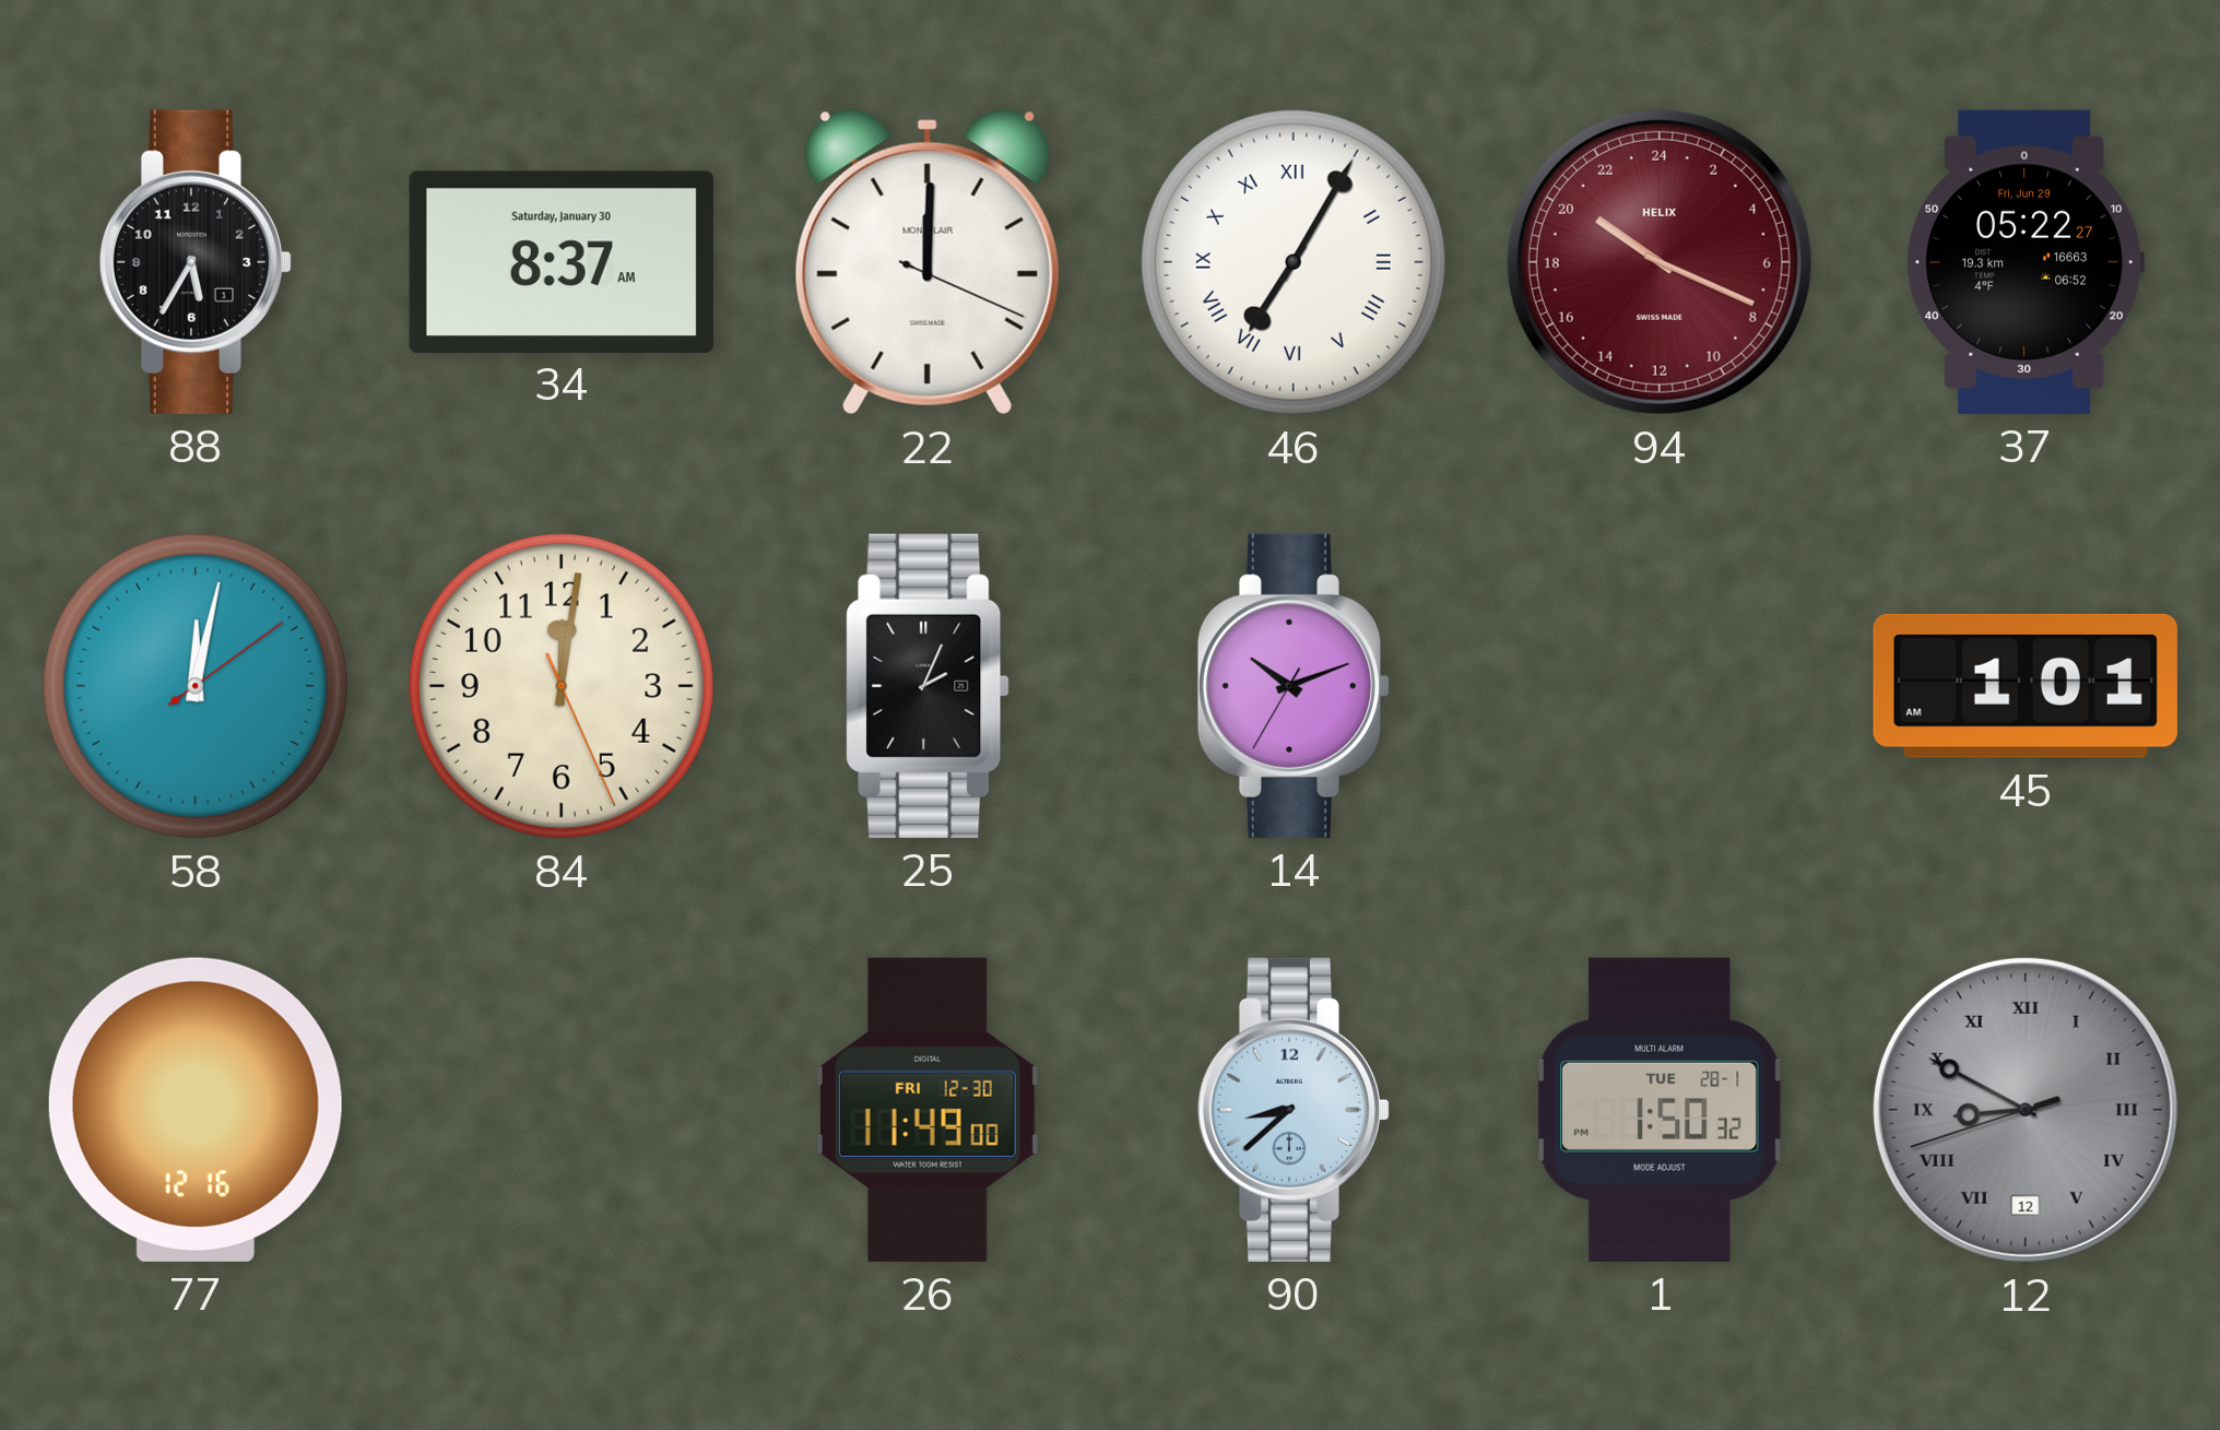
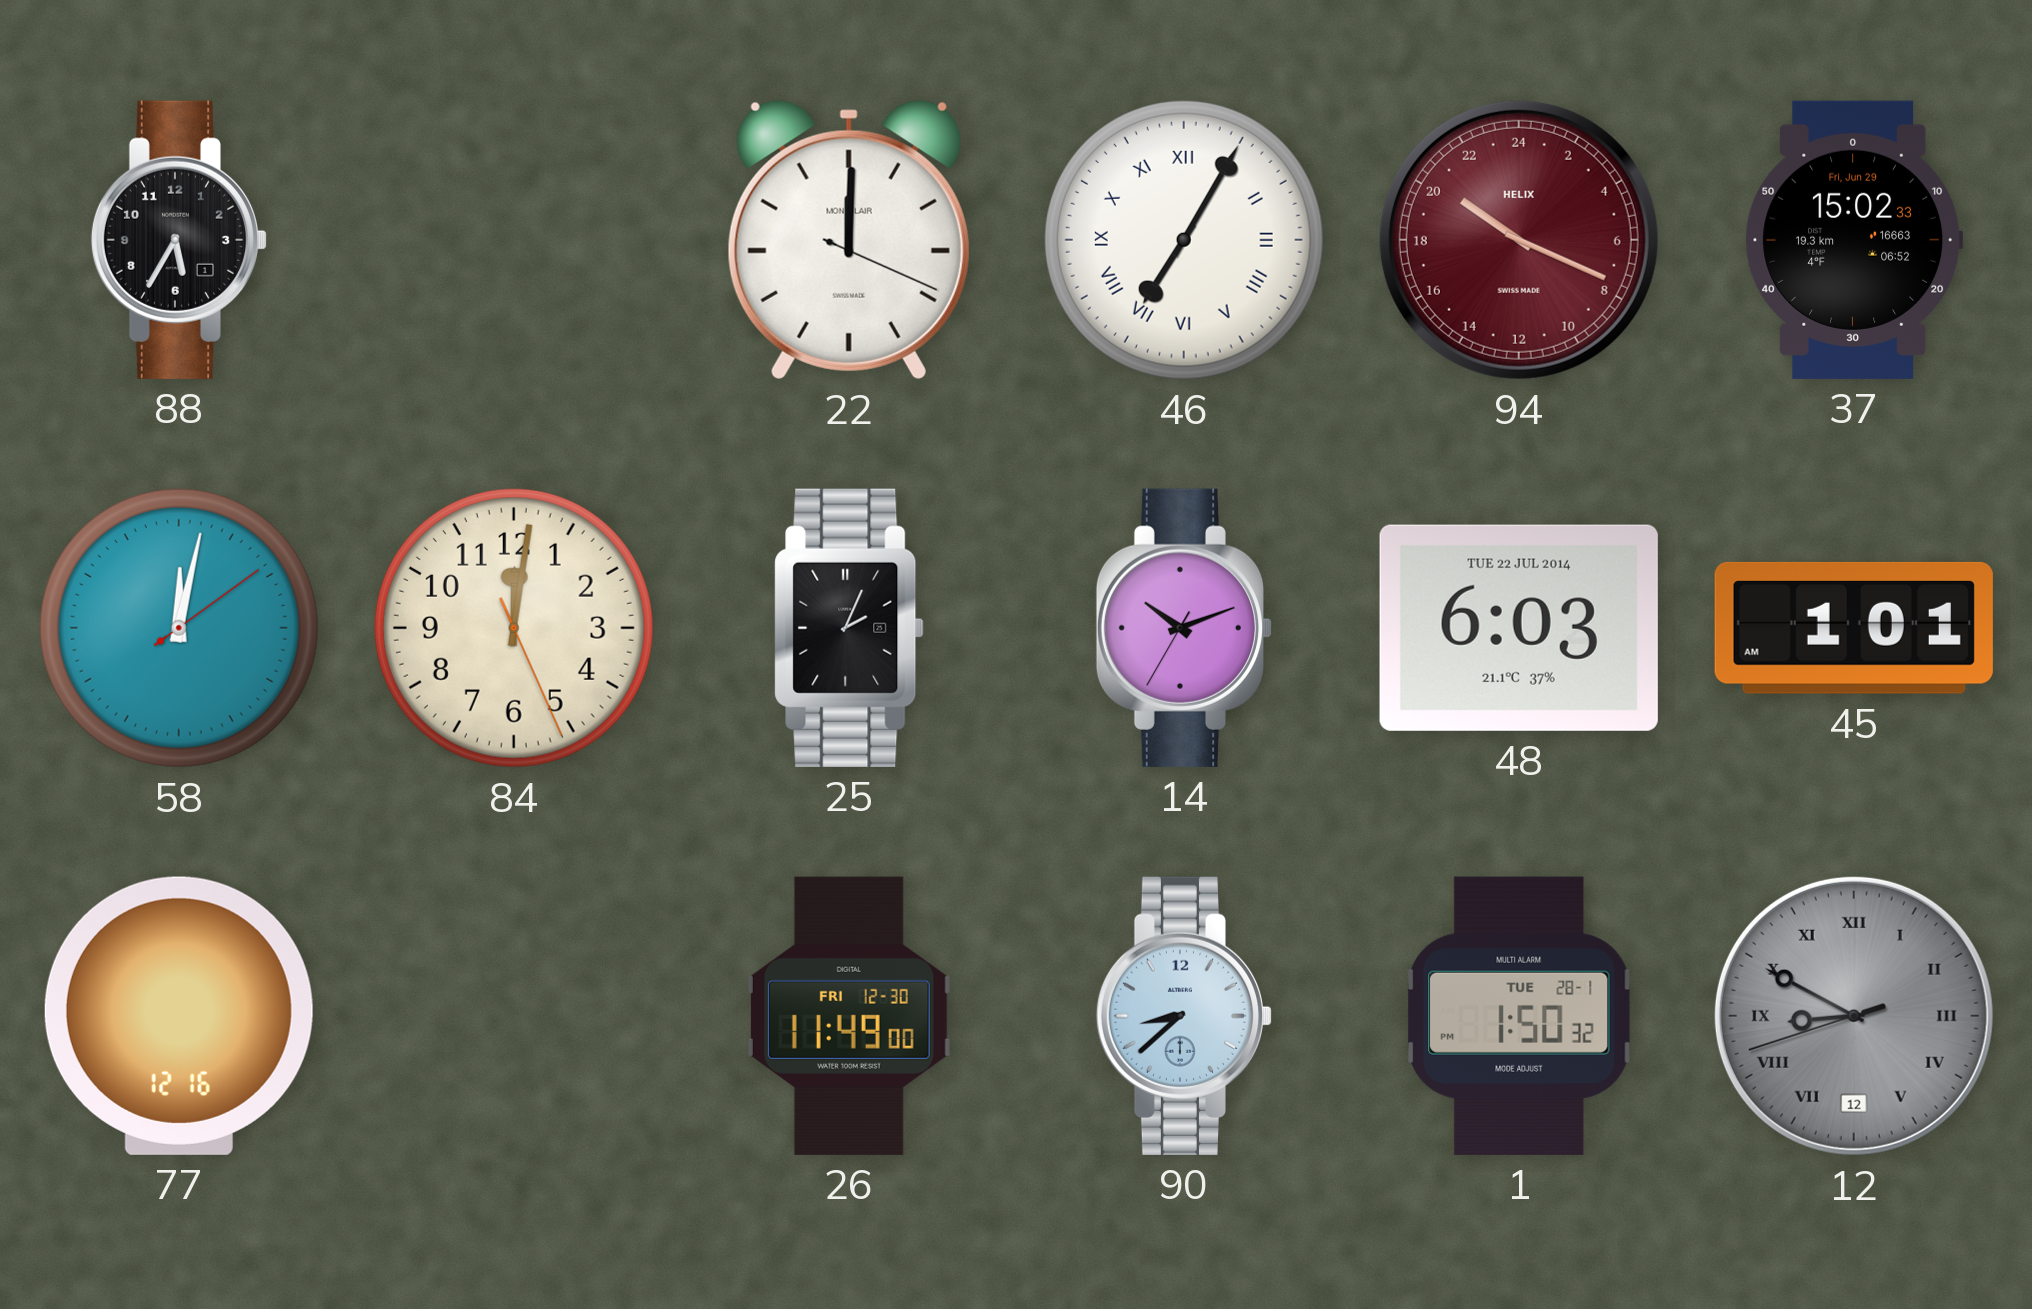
34: 8:37 -> none (562, 261)
37: 05:22 -> 15:02 (1854, 240)
48: none -> 6:03 (1519, 628)
